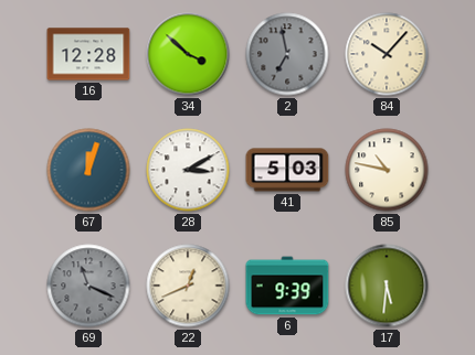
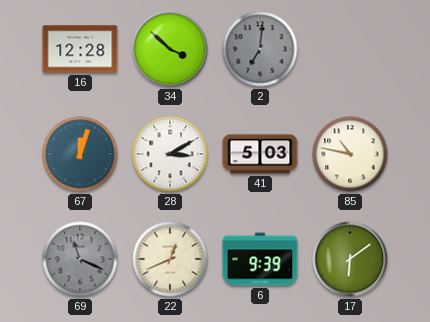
2: 6:58 -> 7:01 (260, 49)
84: 10:07 -> none (387, 54)
17: 5:31 -> 6:09 (350, 259)
